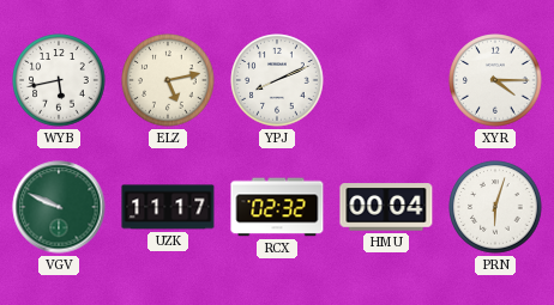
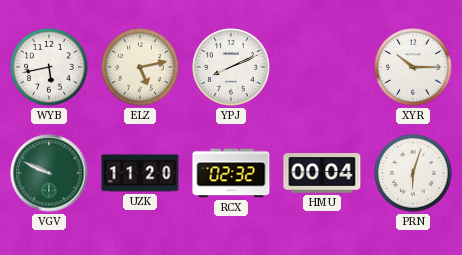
XYR: 4:15 -> 10:15 (413, 67)
UZK: 11:17 -> 11:20 (140, 173)
